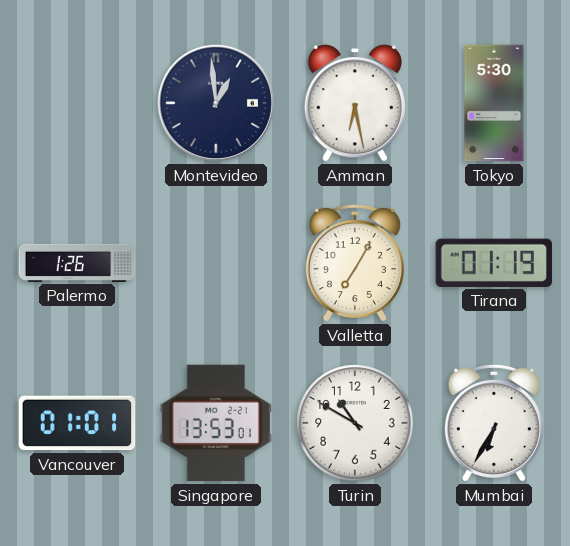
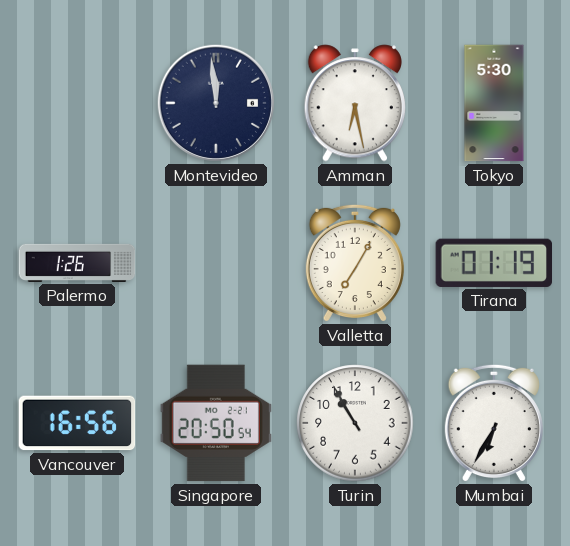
Montevideo: 12:59 -> 11:59 (216, 103)
Vancouver: 01:01 -> 16:56 (77, 423)
Singapore: 13:53 -> 20:50 (216, 423)
Turin: 10:50 -> 10:55 (355, 423)
